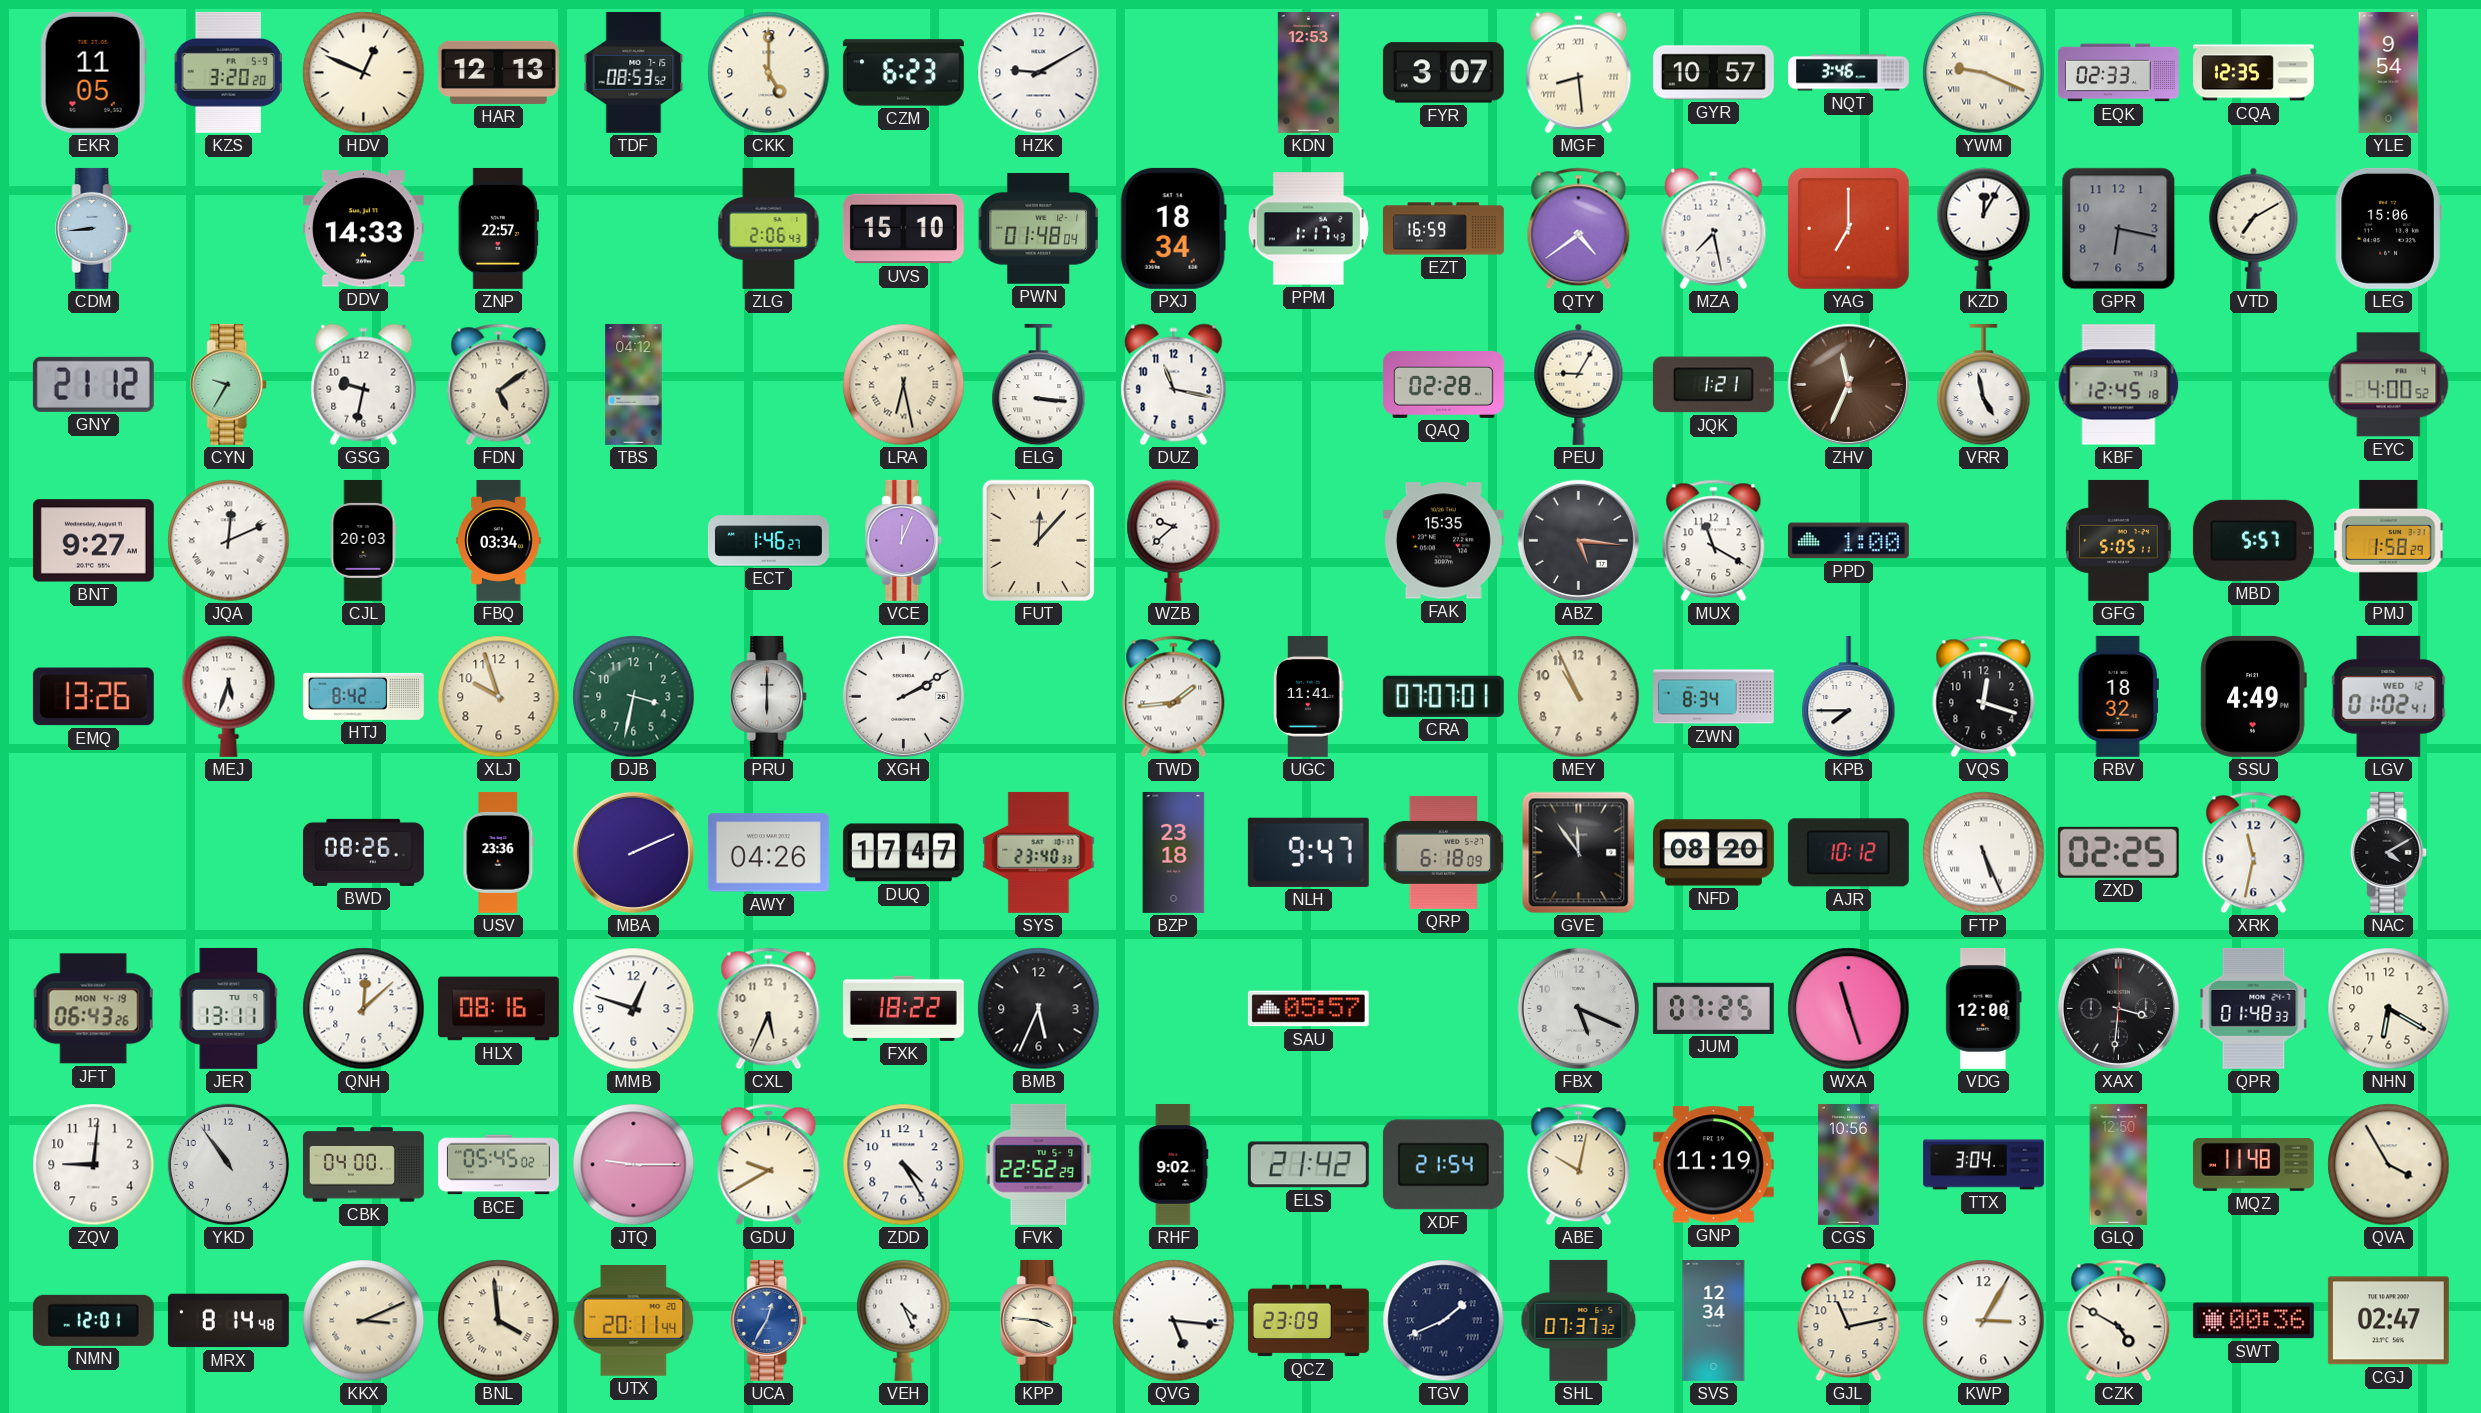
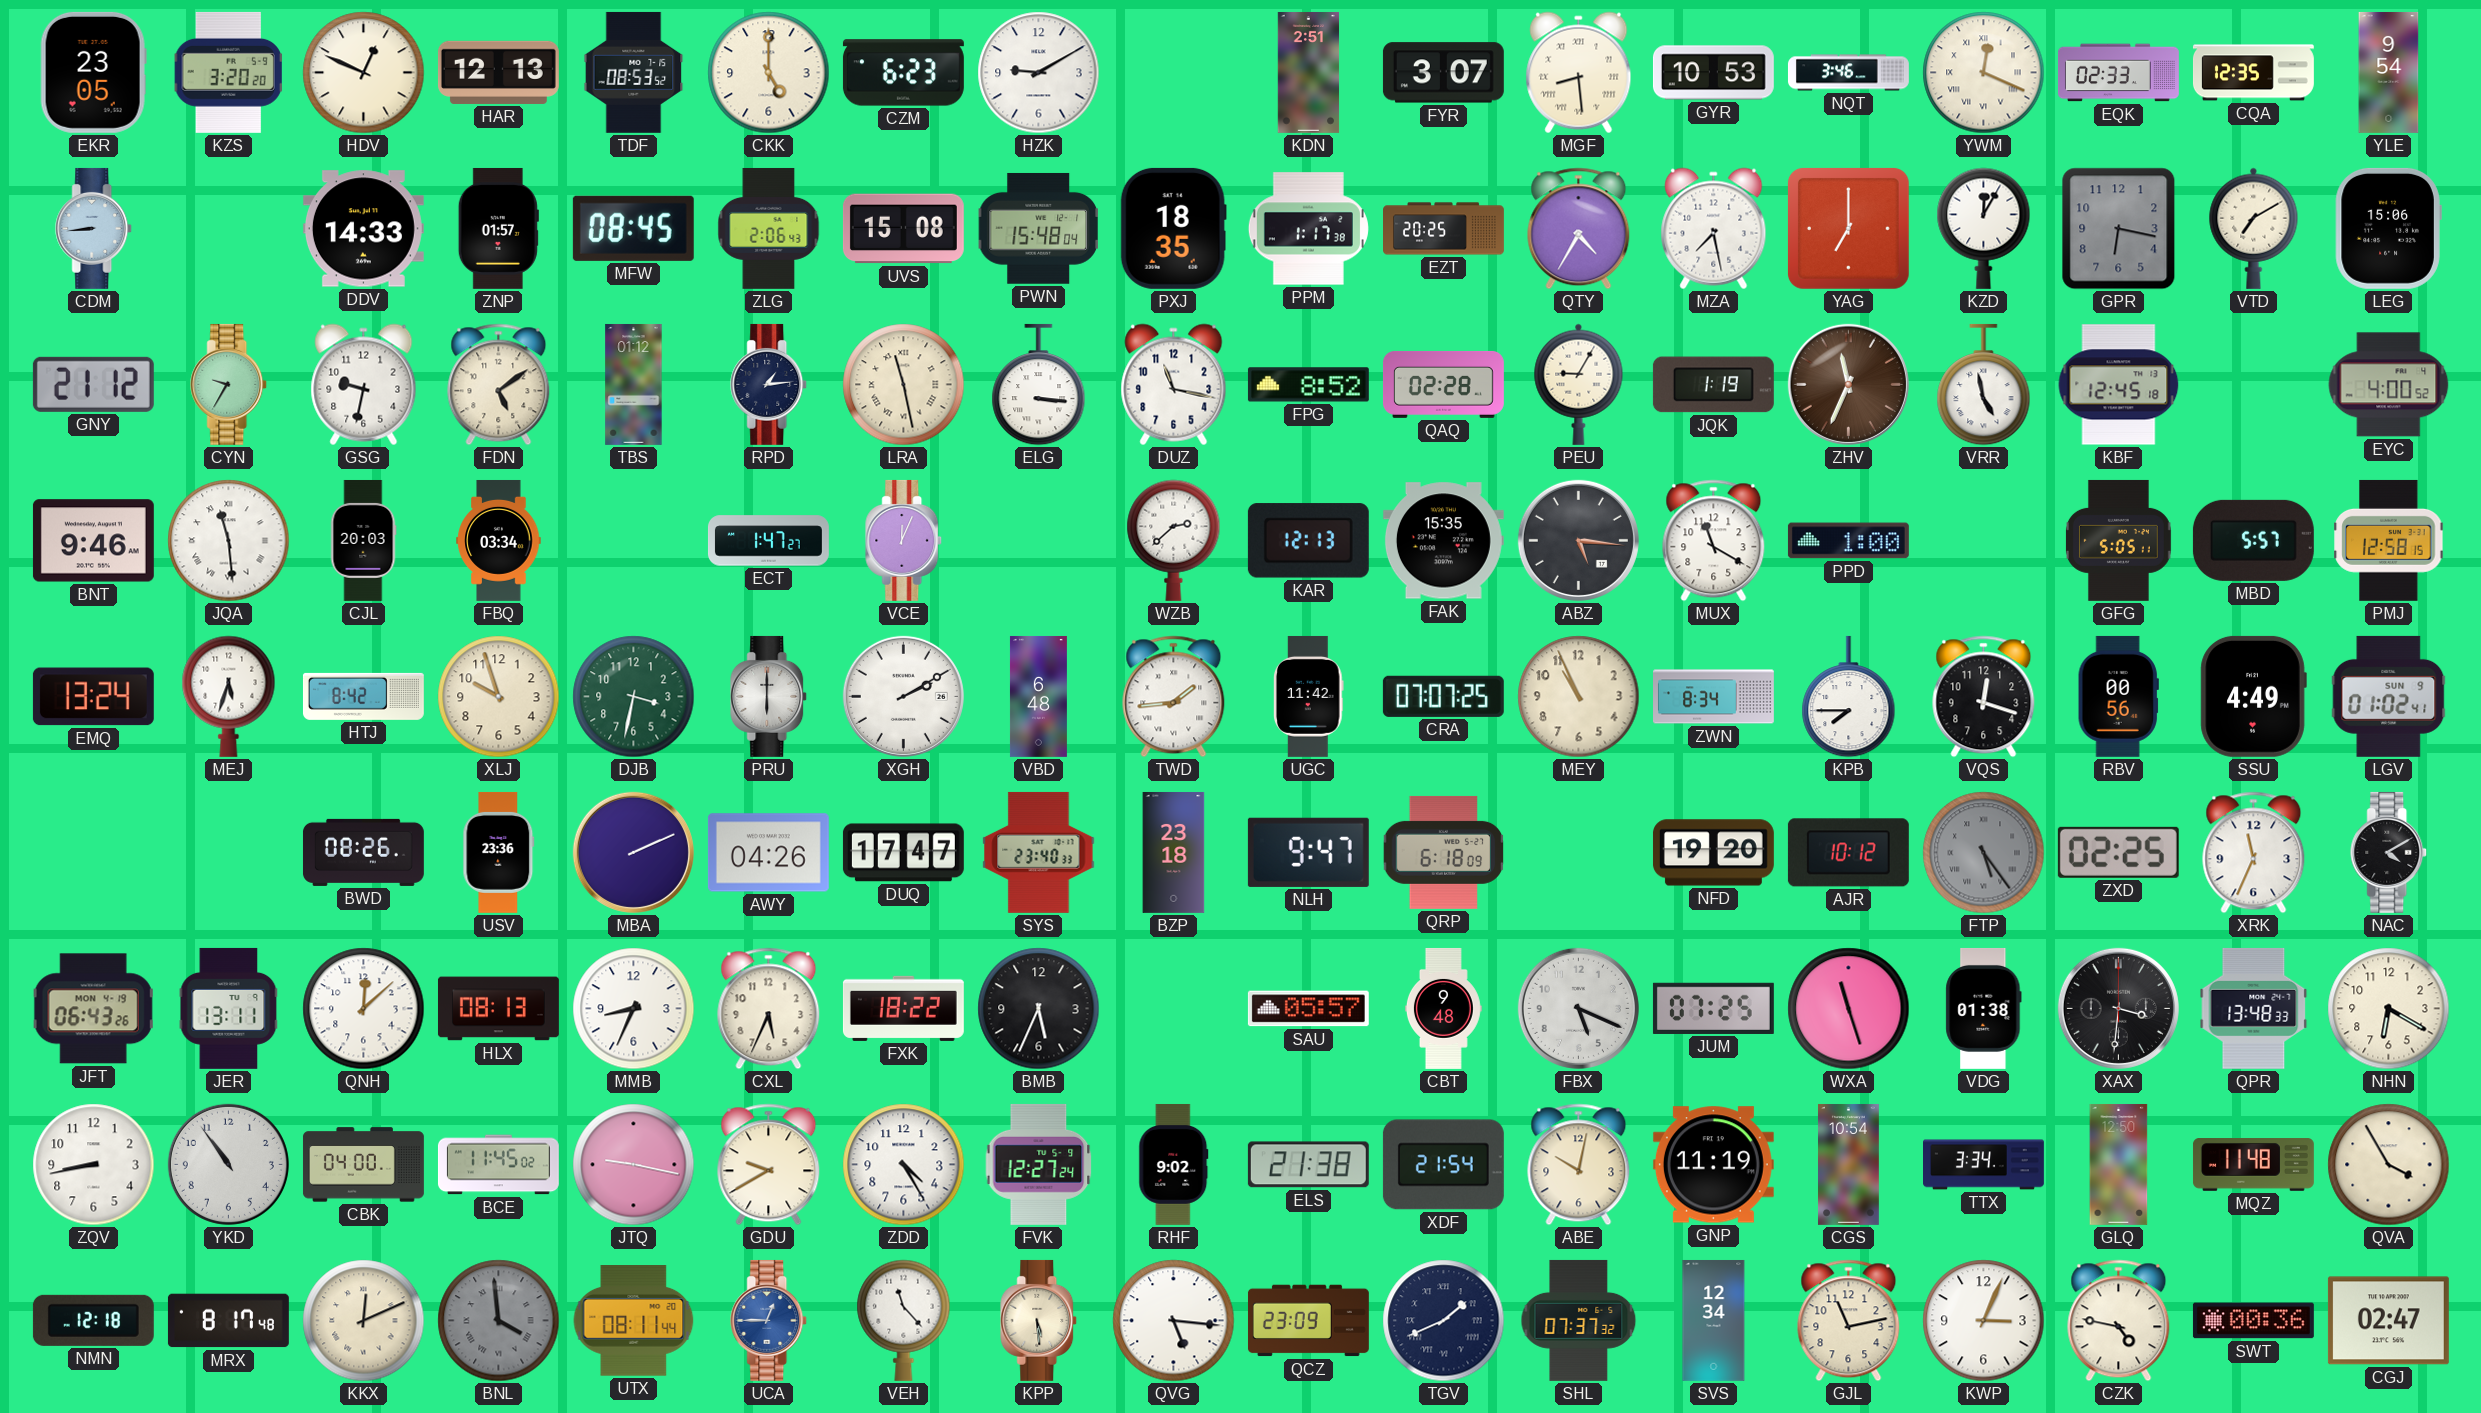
EKR: 11:05 -> 23:05 (93, 72)
KDN: 12:53 -> 2:51 (1309, 72)
GYR: 10:57 -> 10:53 (1713, 73)
YWM: 9:19 -> 12:19 (1984, 73)
ZNP: 22:57 -> 01:57 (498, 228)
MFW: none -> 08:45 (633, 228)
UVS: 15:10 -> 15:08 (903, 229)
PWN: 01:48 -> 15:48 (1038, 228)
PXJ: 18:34 -> 18:35 (1173, 228)
PPM: 1:17:43 -> 1:17:38 (1308, 229)
EZT: 16:59 -> 20:25 (1444, 229)
QTY: 4:39 -> 4:35 (1579, 229)
TBS: 04:12 -> 01:12 (634, 384)
RPD: none -> 1:14 (769, 384)
LRA: 6:28 -> 11:28 (904, 385)
FPG: none -> 8:52 (1308, 385)
JQK: 1:21 -> 1:19 (1713, 385)
BNT: 9:27 -> 9:46 (93, 541)
JQA: 12:11 -> 11:29 (229, 541)
ECT: 1:46 -> 1:47 (768, 541)
FUT: 12:07 -> none (1039, 541)
WZB: 9:38 -> 2:38 (1174, 540)
KAR: none -> 12:13 (1308, 541)
PMJ: 1:58 -> 12:58 (2389, 540)
EMQ: 13:26 -> 13:24 (93, 697)
VBD: none -> 6:48 (1038, 696)
UGC: 11:41 -> 11:42 (1309, 696)
CRA: 07:07:01 -> 07:07:25 (1443, 696)
RBV: 18:32 -> 00:56 (2118, 696)
LGV date: WED 12 -> SUN 9 (2389, 696)
GVE: 11:54 -> none (1579, 853)
NFD: 08:20 -> 19:20 (1713, 853)
FTP: 5:26 -> 5:24 (1984, 853)
FTP dial: white -> grey (1984, 853)
XRK: 11:32 -> 11:34 (2254, 853)
HLX: 08:16 -> 08:13 (498, 1009)
MMB: 12:48 -> 8:34 (634, 1009)
CBT: none -> 9:48 (1443, 1008)
VDG: 12:00 -> 01:38 (1984, 1008)
QPR: 01:48 -> 13:48 (2254, 1008)
ZQV: 9:01 -> 8:43 (94, 1165)
BCE: 05:45 -> 11:45 (498, 1165)
JTQ: 9:15 -> 9:17 (634, 1165)
FVK: 22:52 -> 12:27 (1039, 1164)
ELS: 21:42 -> 21:38 (1308, 1165)
CGS: 10:56 -> 10:54 (1848, 1164)
TTX: 3:04 -> 3:34 (1984, 1165)
NMN: 12:01 -> 12:18 (93, 1320)
MRX: 8:14 -> 8:17 (228, 1321)
KKX: 3:11 -> 12:11 (364, 1321)
BNL dial: cream -> grey (499, 1321)
UTX: 20:11 -> 08:11 (634, 1321)
UCA: 12:35 -> 12:45 (769, 1320)
VEH: 4:26 -> 11:23 (904, 1320)
KPP: 3:46 -> 5:29 (1039, 1320)
KWP: 3:05 -> 3:04 (1984, 1321)
CZK: 4:50 -> 4:47 (2119, 1321)
